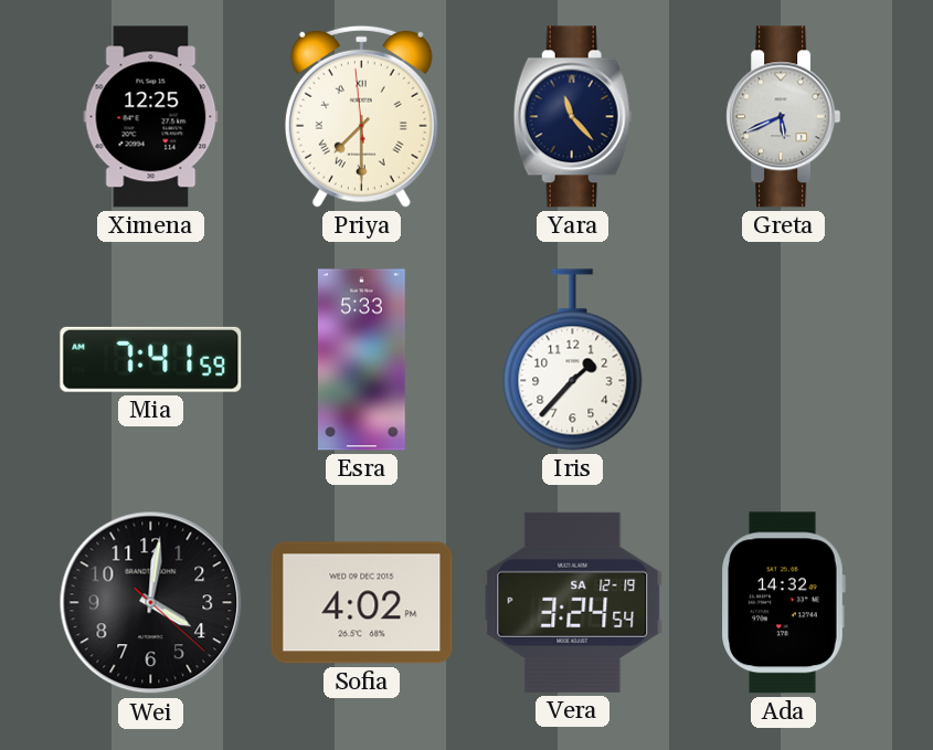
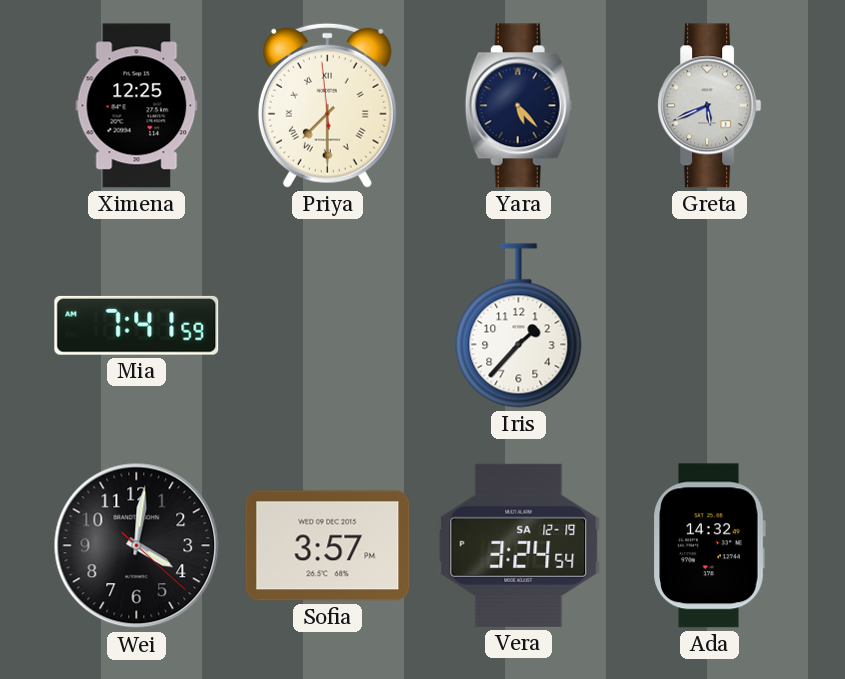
Yara: 11:23 -> 5:23 (518, 106)
Esra: 5:33 -> none (361, 360)
Sofia: 4:02 -> 3:57 (328, 546)
